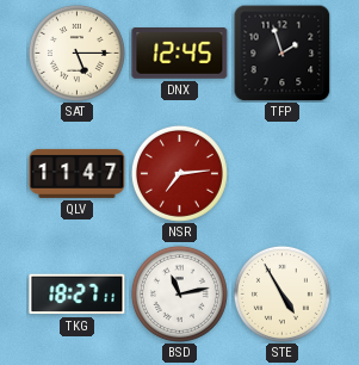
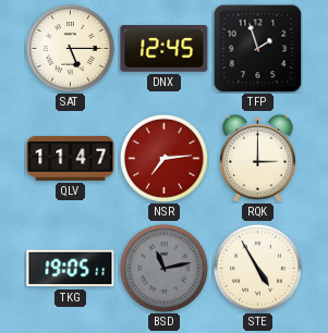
RQK: none -> 3:00 (258, 158)
TKG: 18:27 -> 19:05 (71, 269)
BSD dial: white -> grey (163, 268)
